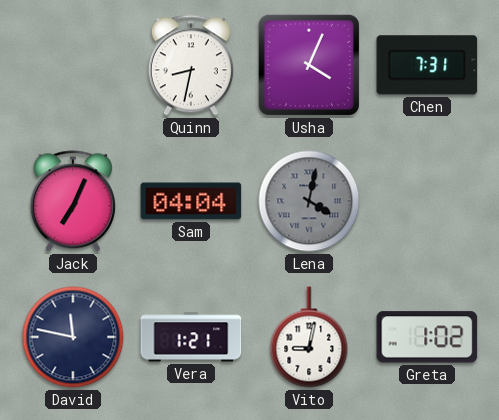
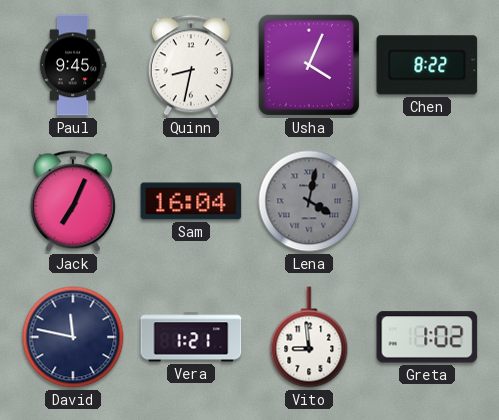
Paul: none -> 9:45 (73, 65)
Chen: 7:31 -> 8:22 (427, 65)
Sam: 04:04 -> 16:04 (191, 201)
Vito: 9:02 -> 8:59 (309, 337)
